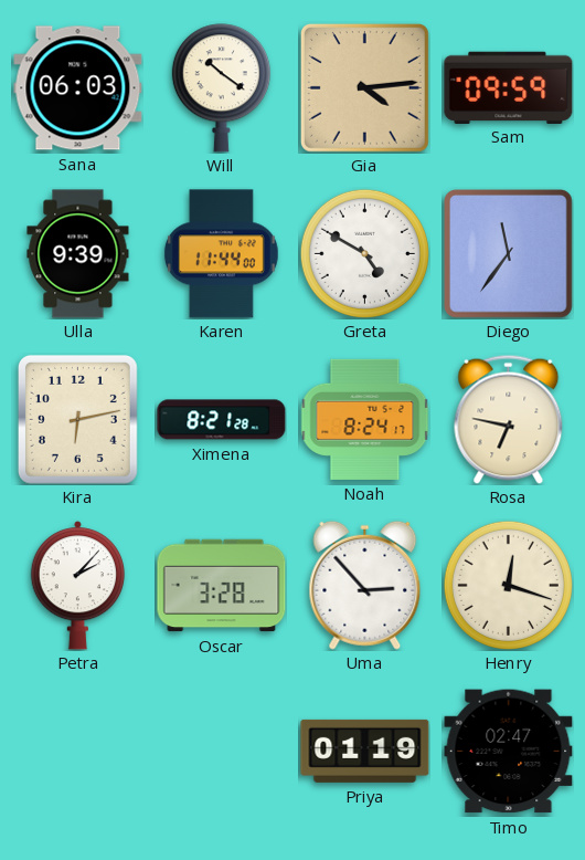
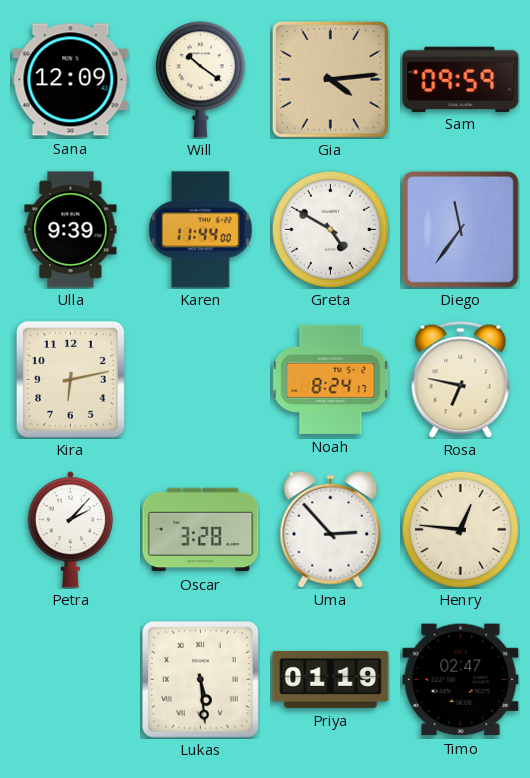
Sana: 06:03 -> 12:09 (71, 80)
Ximena: 8:21 -> none (222, 420)
Henry: 12:18 -> 12:46 (460, 529)
Lukas: none -> 5:29 (201, 680)
